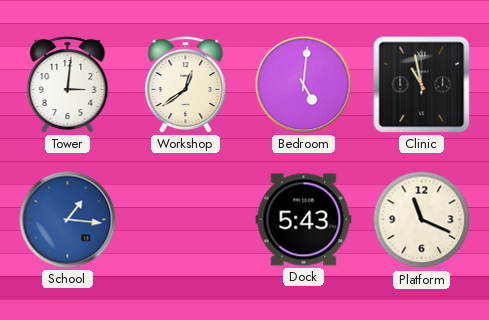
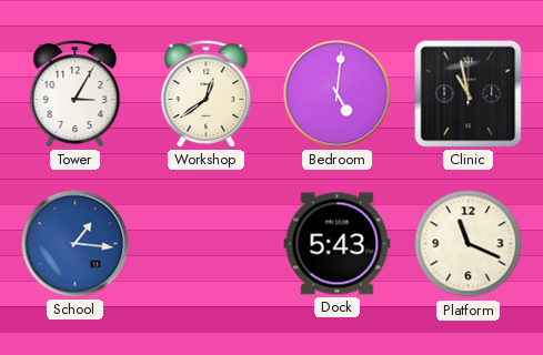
Tower: 3:01 -> 3:05 (76, 94)
